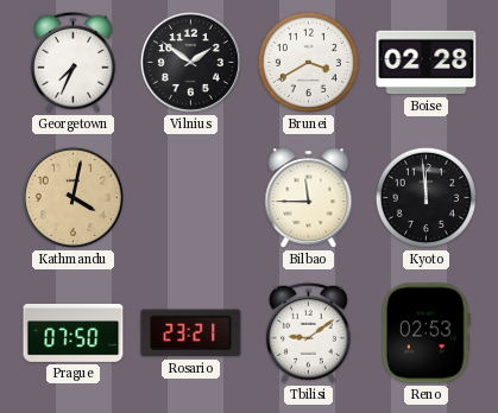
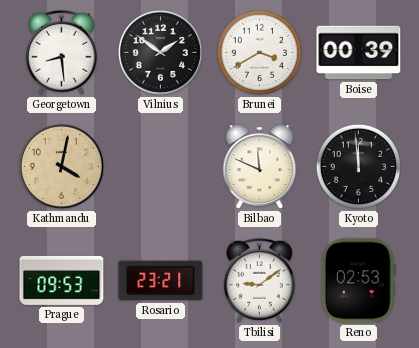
Georgetown: 7:34 -> 8:29 (61, 52)
Boise: 02:28 -> 00:39 (359, 53)
Bilbao: 11:45 -> 11:49 (260, 167)
Prague: 07:50 -> 09:53 (62, 280)
